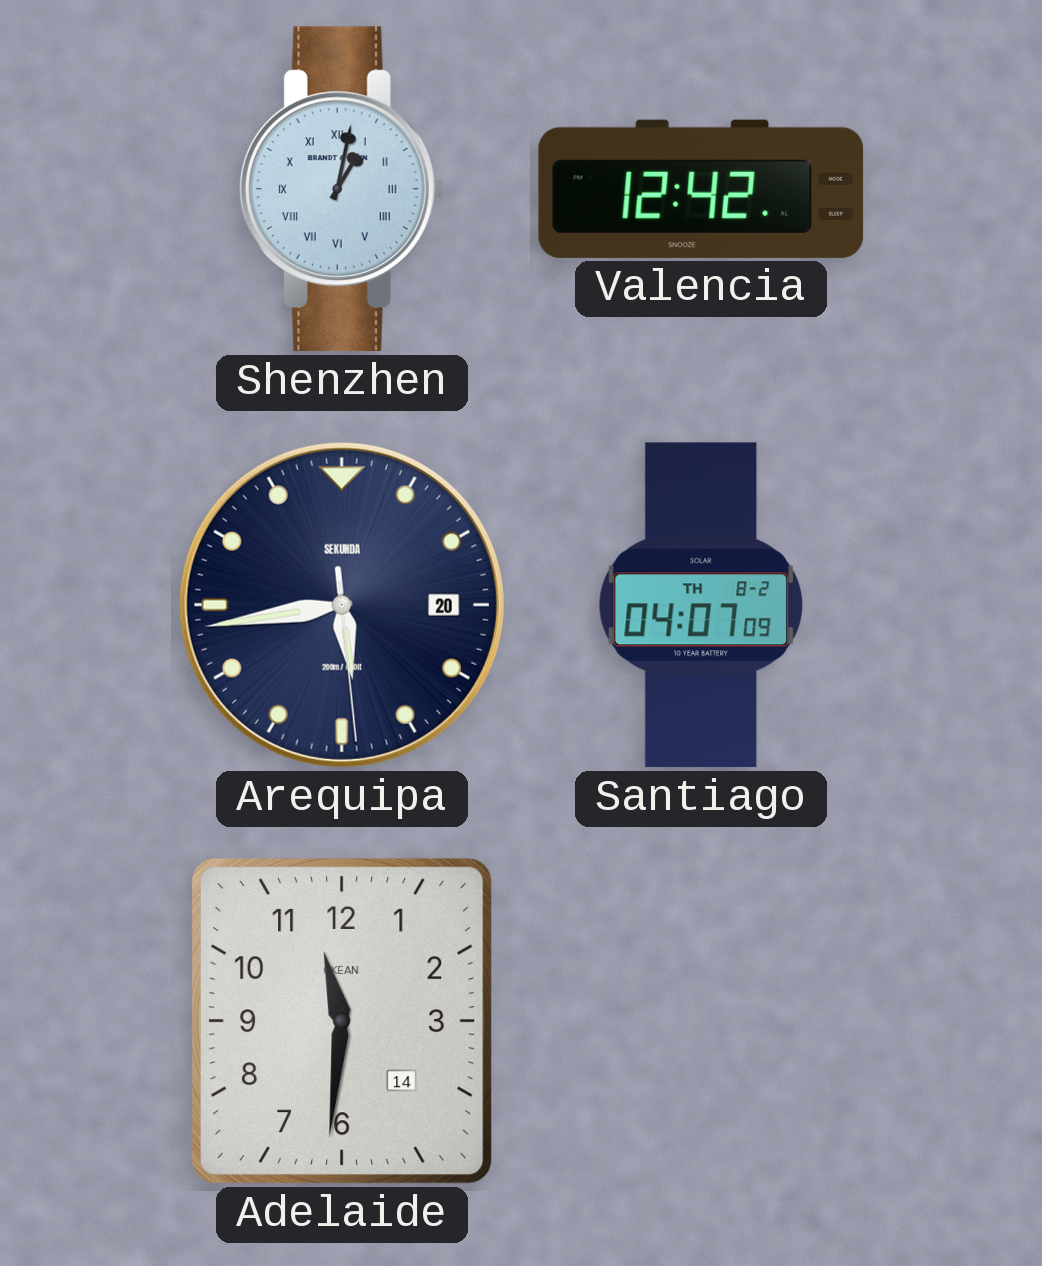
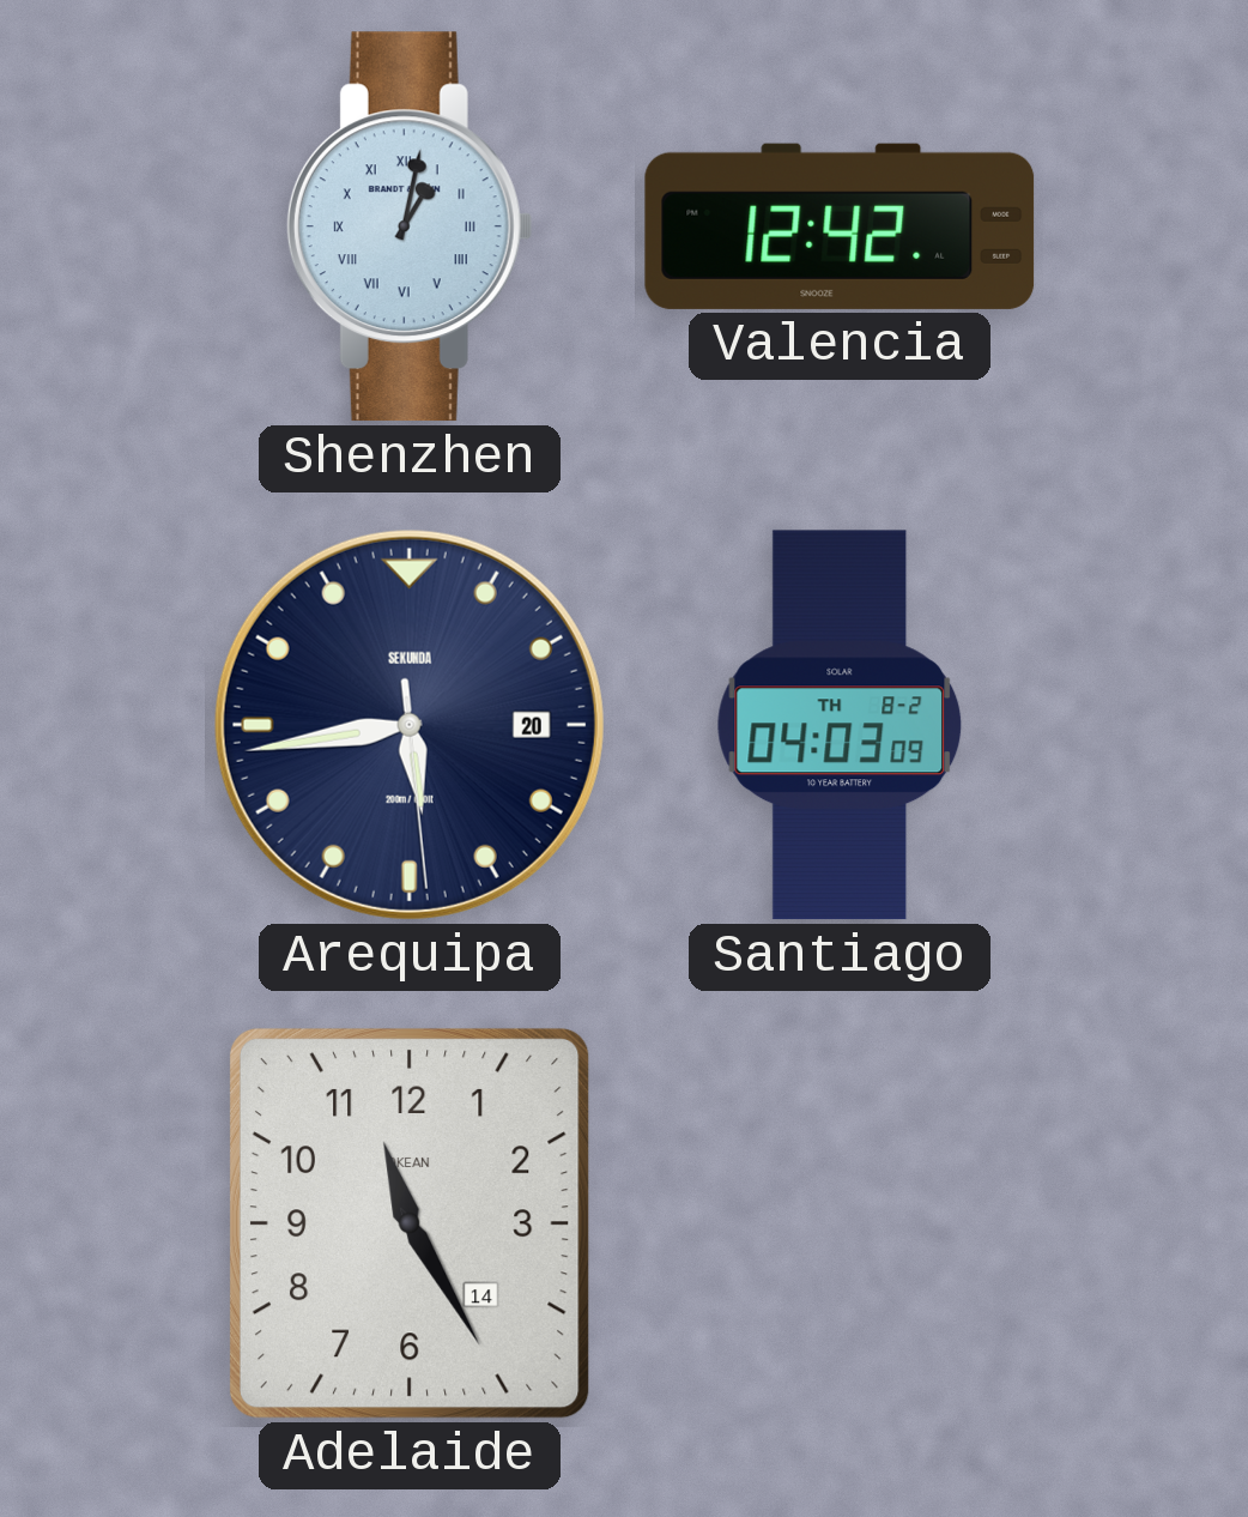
Santiago: 04:07 -> 04:03 (840, 725)
Adelaide: 11:31 -> 11:25 (410, 1223)
